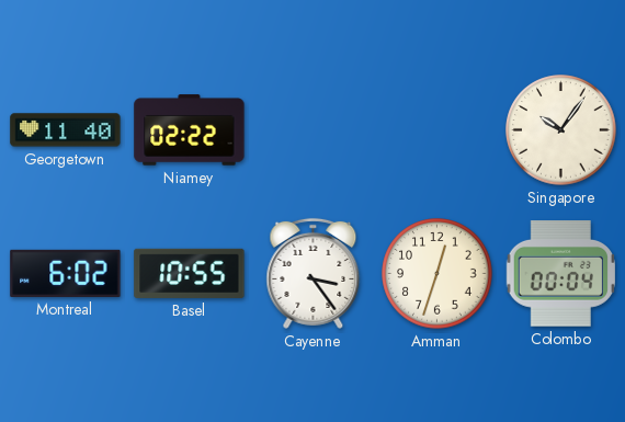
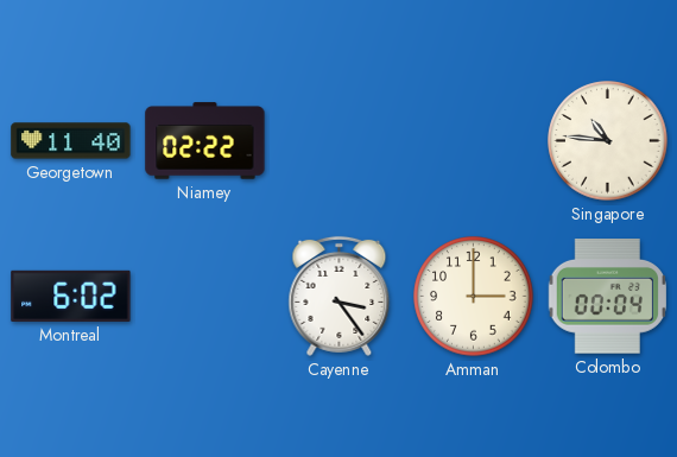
Singapore: 10:06 -> 10:46 (608, 141)
Basel: 10:55 -> none (190, 273)
Amman: 12:33 -> 3:00 (474, 297)
